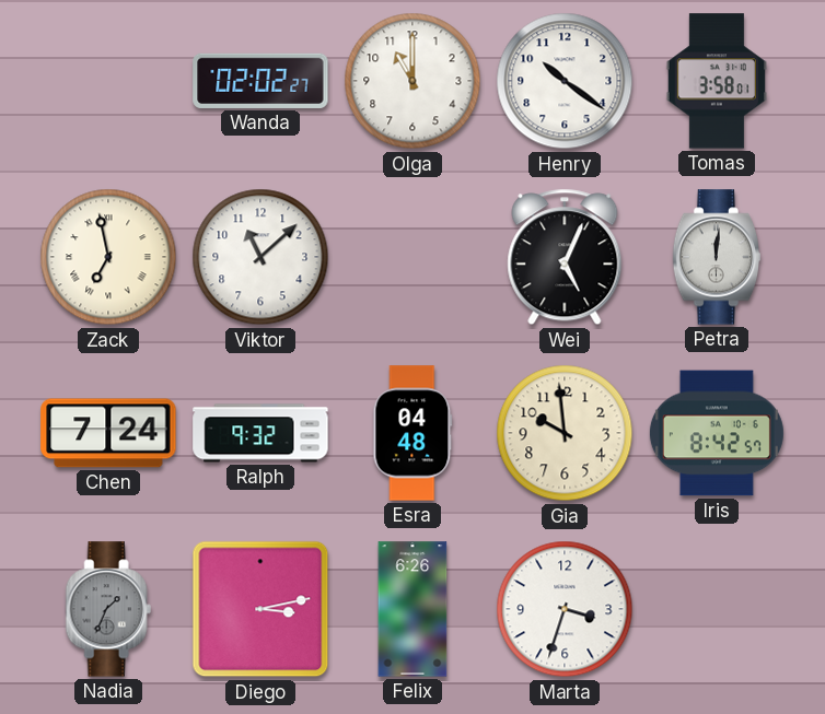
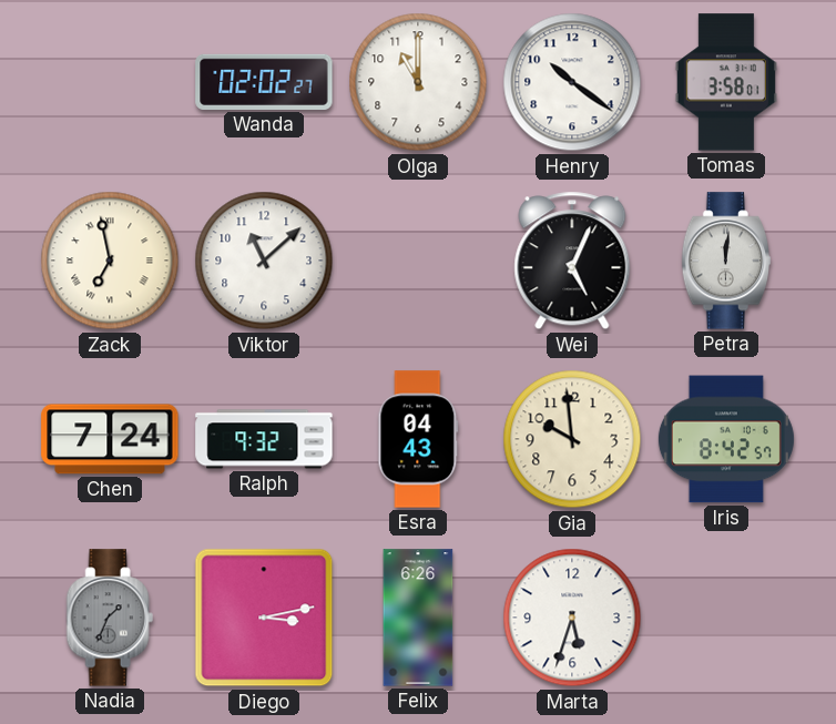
Esra: 04:48 -> 04:43 (418, 439)
Marta: 3:33 -> 5:33 (572, 618)
